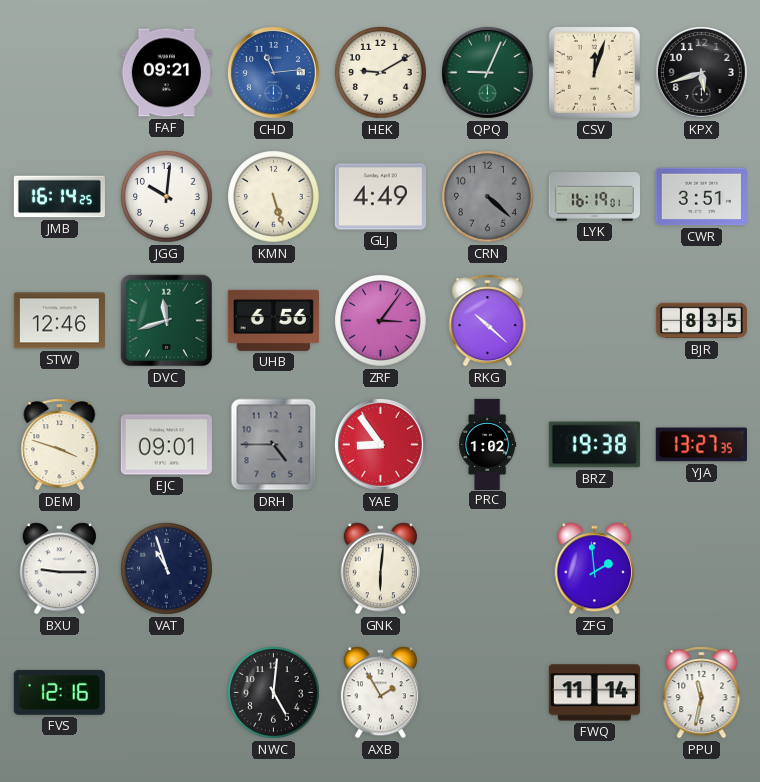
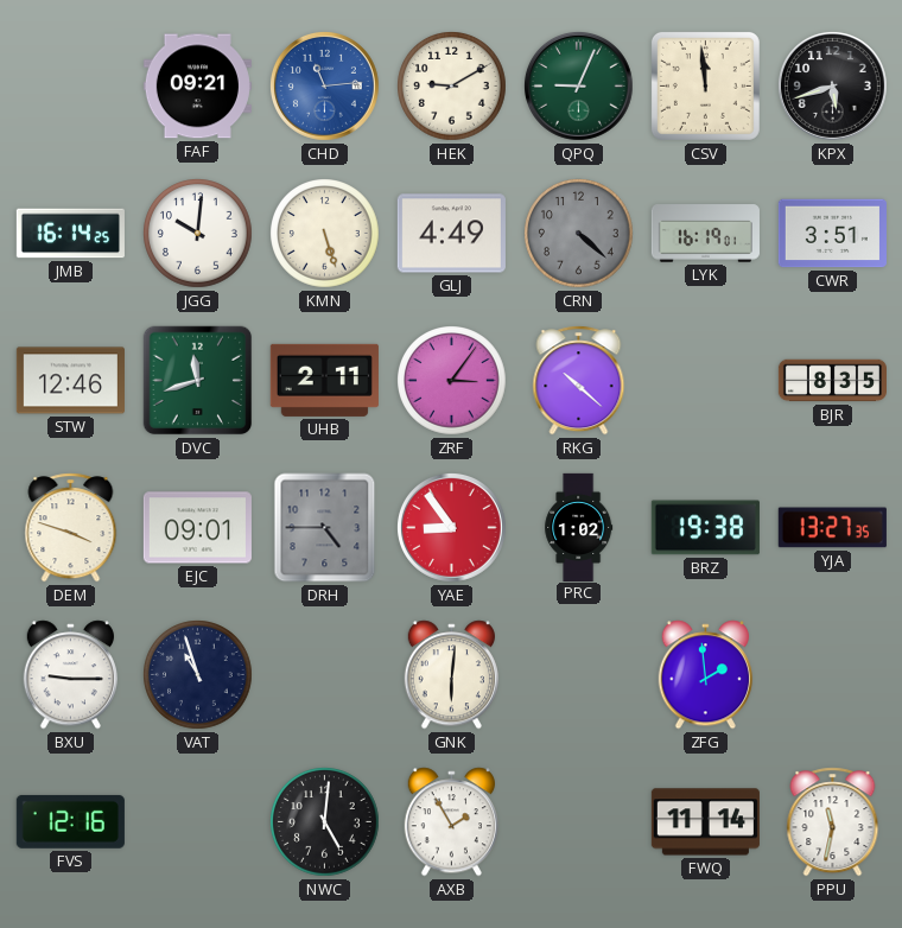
CSV: 12:03 -> 11:59 (705, 85)
UHB: 6:56 -> 2:11 (324, 380)
